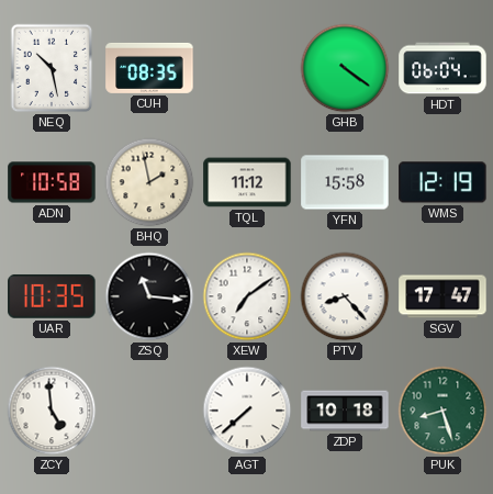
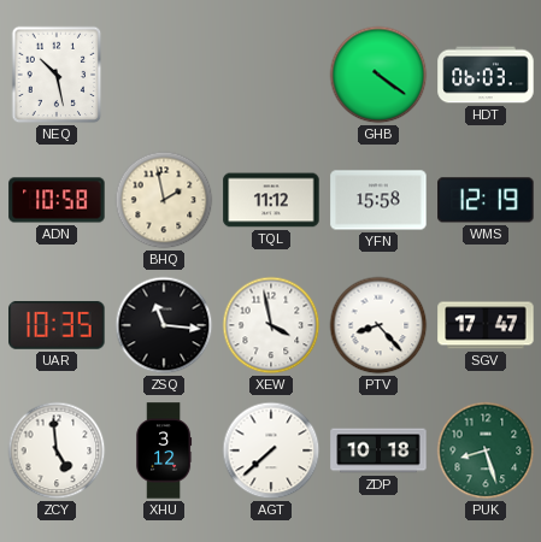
CUH: 08:35 -> none (149, 68)
HDT: 06:04 -> 06:03 (486, 75)
XEW: 7:09 -> 3:58 (271, 325)
XHU: none -> 3:12 (164, 450)
